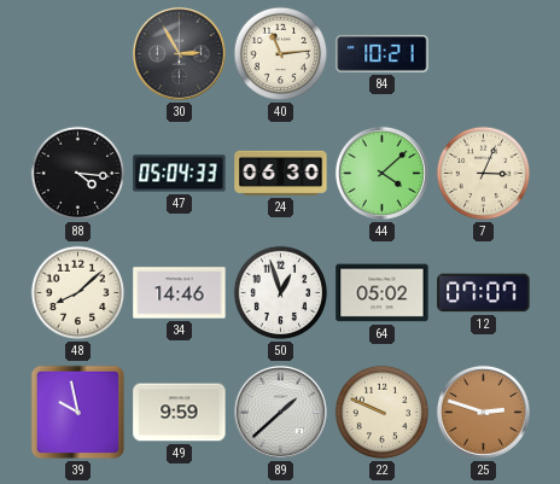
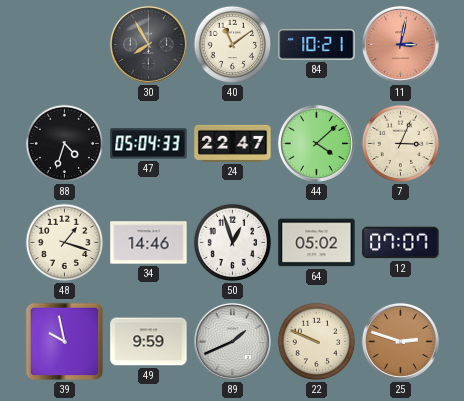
30: 2:55 -> 7:55 (148, 44)
40: 11:14 -> 11:09 (233, 45)
11: none -> 3:02 (400, 44)
88: 4:16 -> 4:33 (65, 144)
24: 06:30 -> 22:47 (233, 143)
48: 8:08 -> 1:18 (65, 243)
89: 1:38 -> 1:41 (232, 341)
